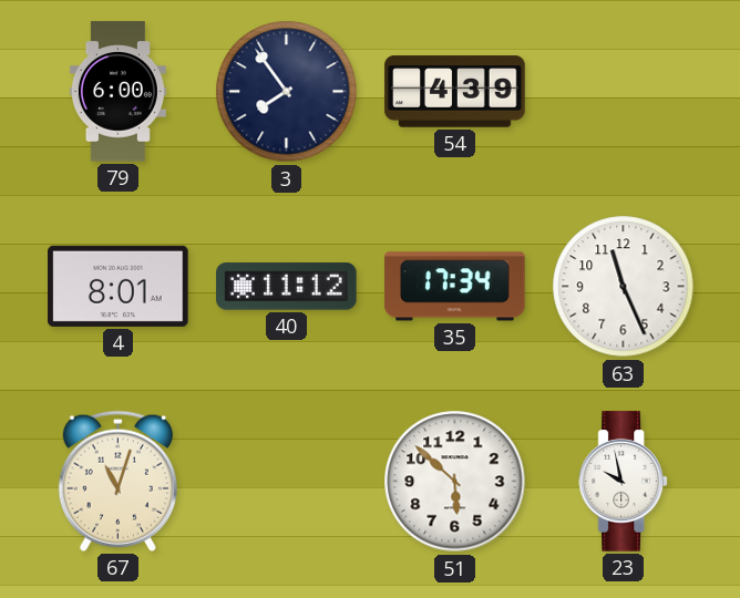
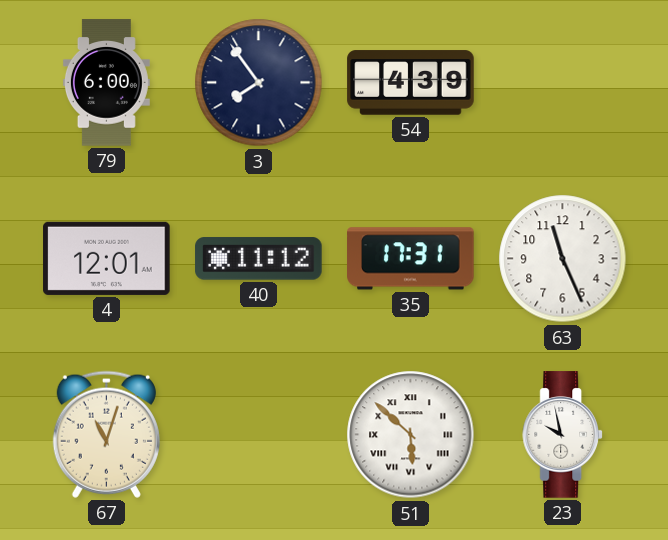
4: 8:01 -> 12:01 (107, 258)
35: 17:34 -> 17:31 (411, 259)
51 numerals: Arabic -> Roman (411, 435)
